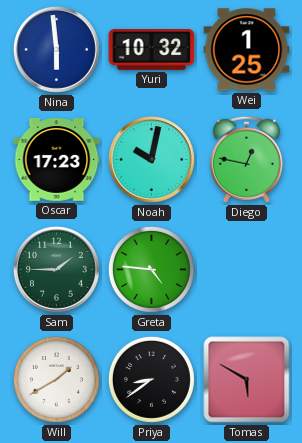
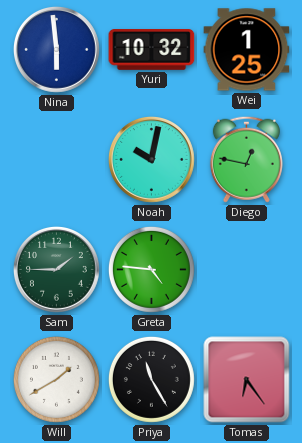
Oscar: 17:23 -> none (57, 160)
Priya: 8:39 -> 11:25 (151, 379)
Tomas: 5:50 -> 6:24 (247, 380)
